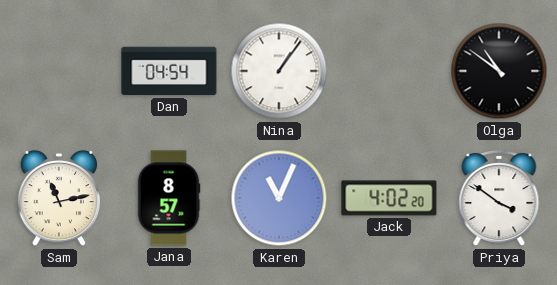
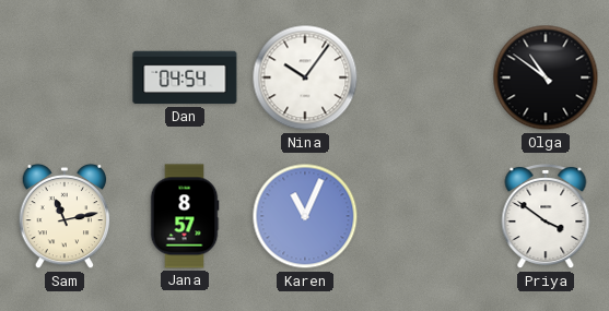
Nina: 1:06 -> 10:06 (305, 77)
Jack: 4:02 -> none (389, 198)
